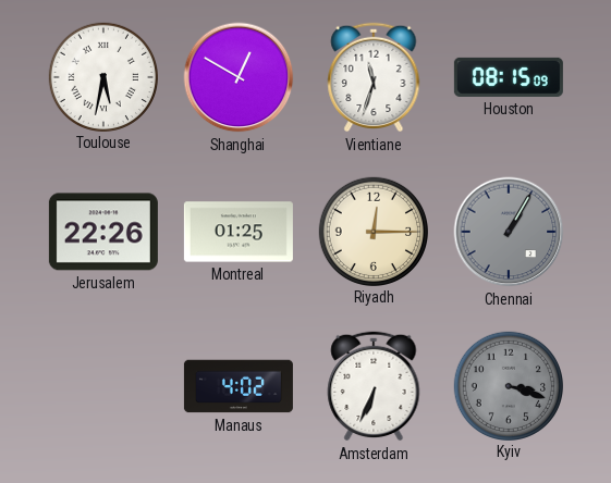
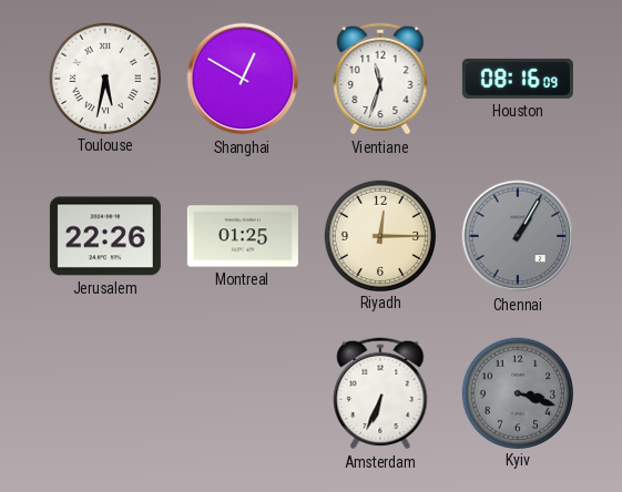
Houston: 08:15 -> 08:16 (518, 79)
Manaus: 4:02 -> none (239, 386)
